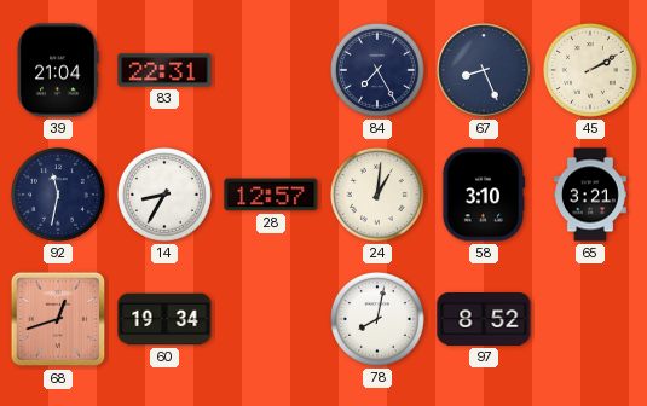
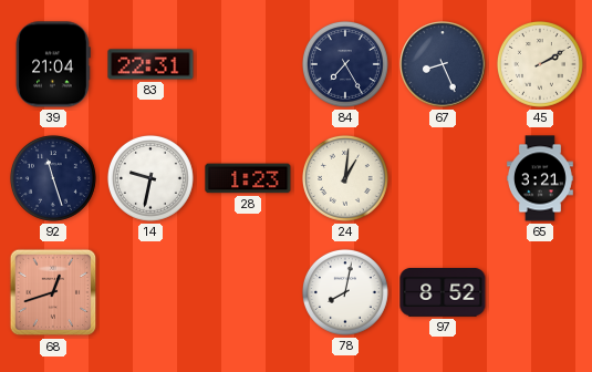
92: 11:32 -> 11:27 (53, 178)
14: 8:35 -> 9:32 (150, 178)
28: 12:57 -> 1:23 (248, 178)
58: 3:10 -> none (484, 195)
60: 19:34 -> none (164, 319)
